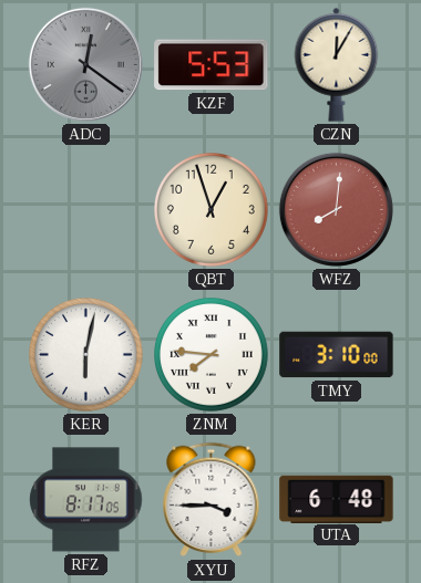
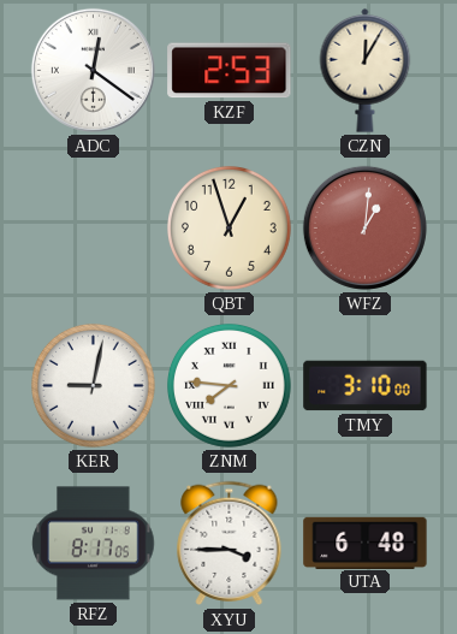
ADC dial: grey -> white (93, 70)
KZF: 5:53 -> 2:53 (230, 71)
WFZ: 8:01 -> 1:01 (364, 227)
KER: 6:02 -> 9:02 (94, 386)
